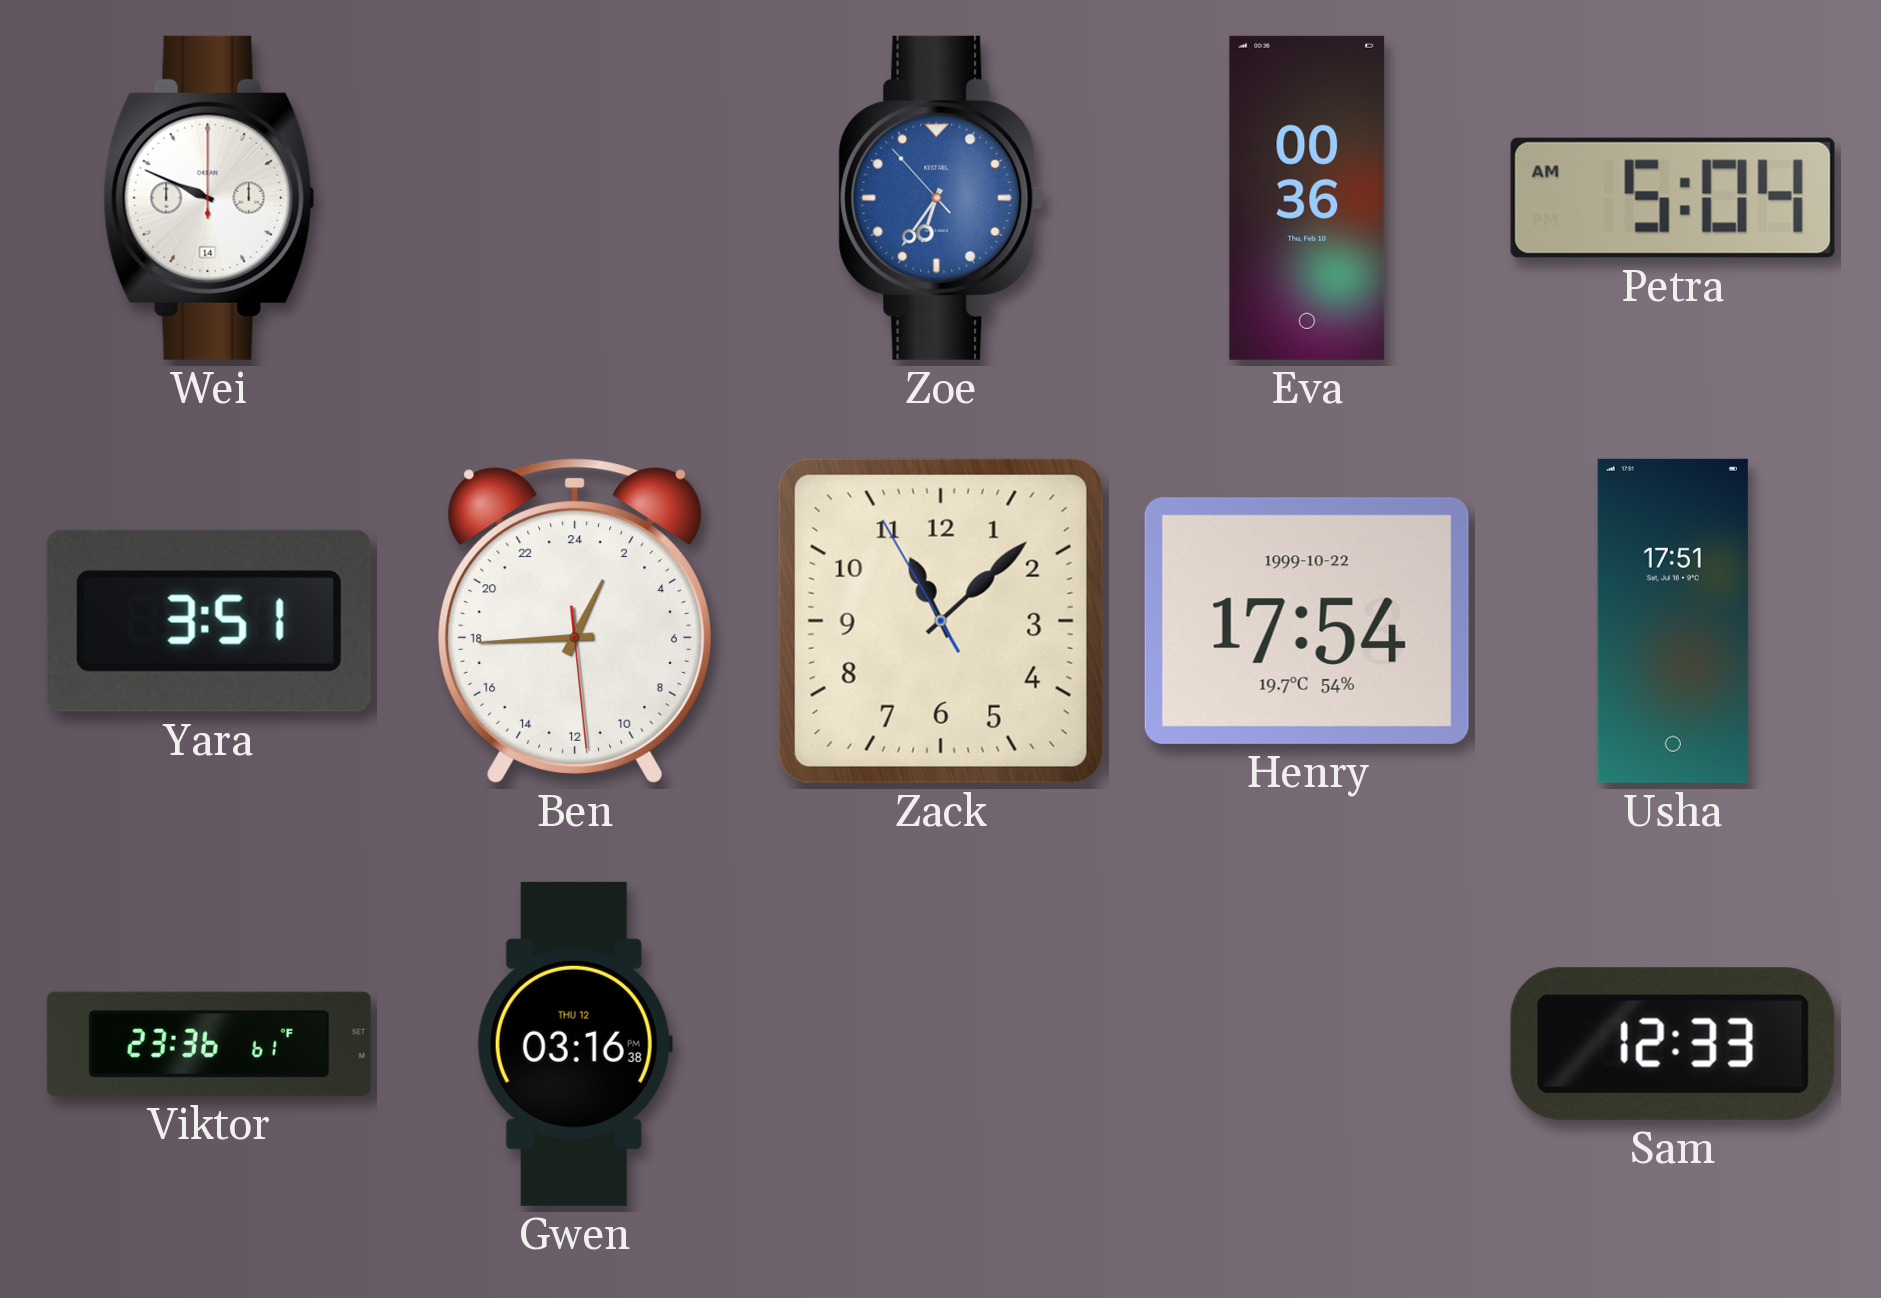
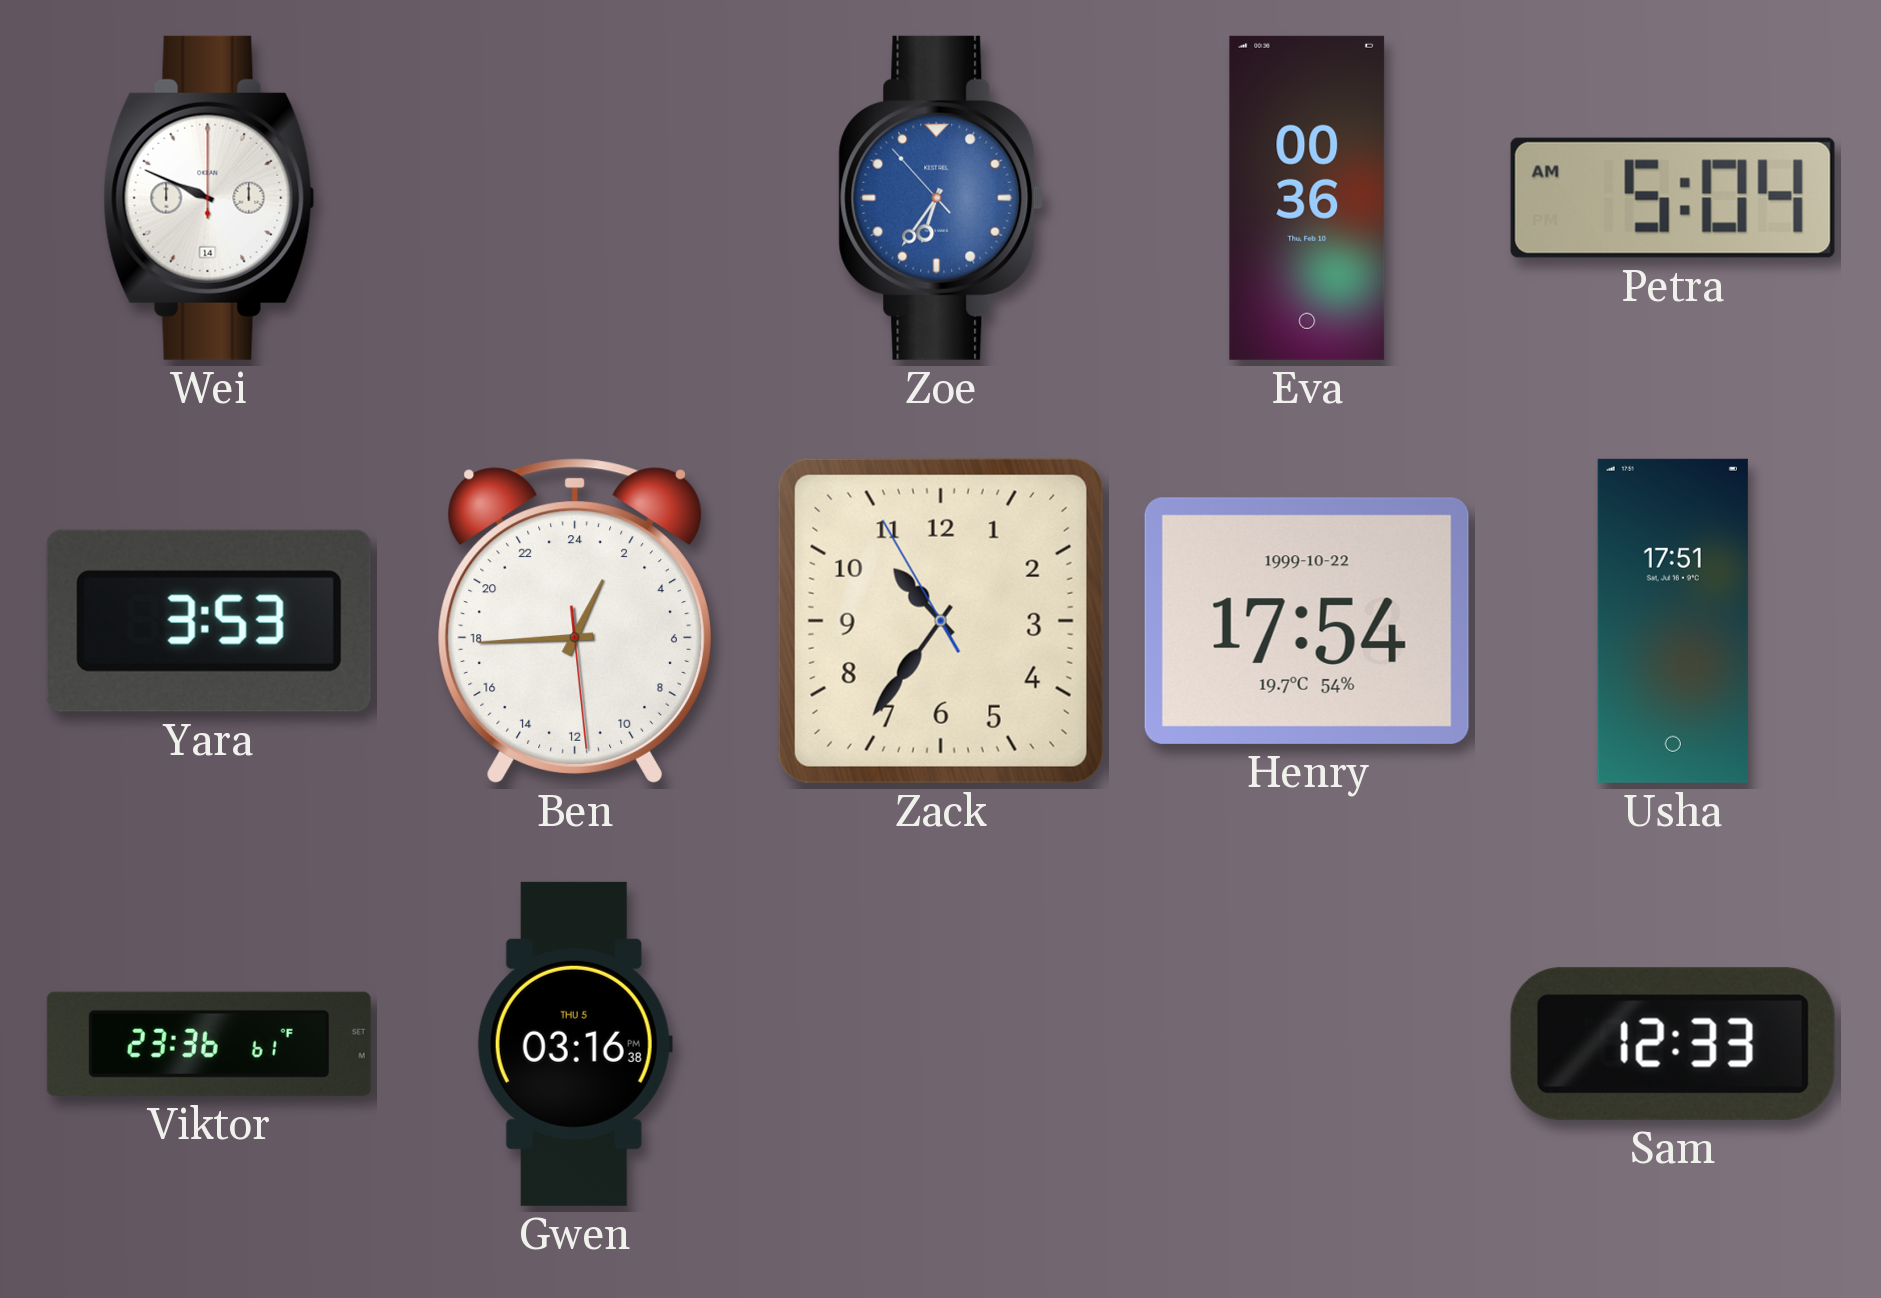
Yara: 3:51 -> 3:53 (209, 621)
Zack: 11:07 -> 10:35 (941, 621)
Gwen date: THU 12 -> THU 5 (575, 1044)
